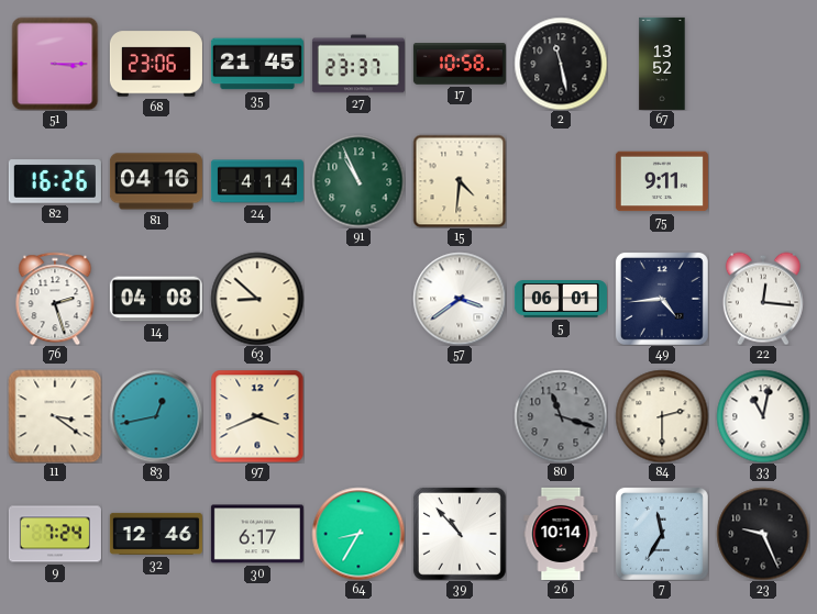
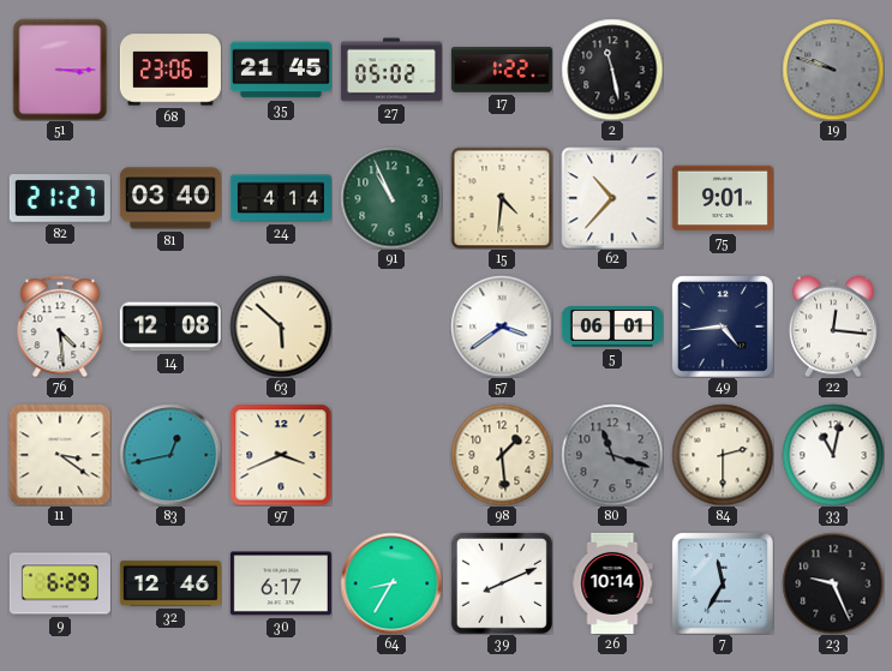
27: 23:37 -> 05:02 (391, 70)
17: 10:58 -> 1:22 (502, 70)
67: 13:52 -> none (662, 64)
19: none -> 9:48 (833, 70)
82: 16:26 -> 21:27 (60, 198)
81: 04:16 -> 03:40 (170, 198)
62: none -> 10:37 (612, 198)
75: 9:11 -> 9:01 (723, 198)
76: 2:27 -> 4:29 (60, 326)
14: 04:08 -> 12:08 (170, 326)
63: 8:52 -> 5:52 (281, 326)
98: none -> 1:29 (502, 455)
9: 7:24 -> 6:29 (60, 583)
39: 10:53 -> 8:11 (502, 583)
